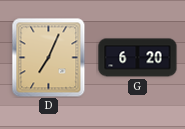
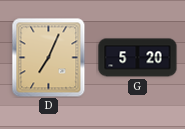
G: 6:20 -> 5:20 (138, 58)
